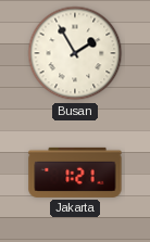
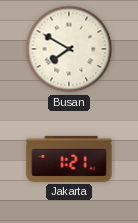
Busan: 1:55 -> 7:50 (69, 49)
